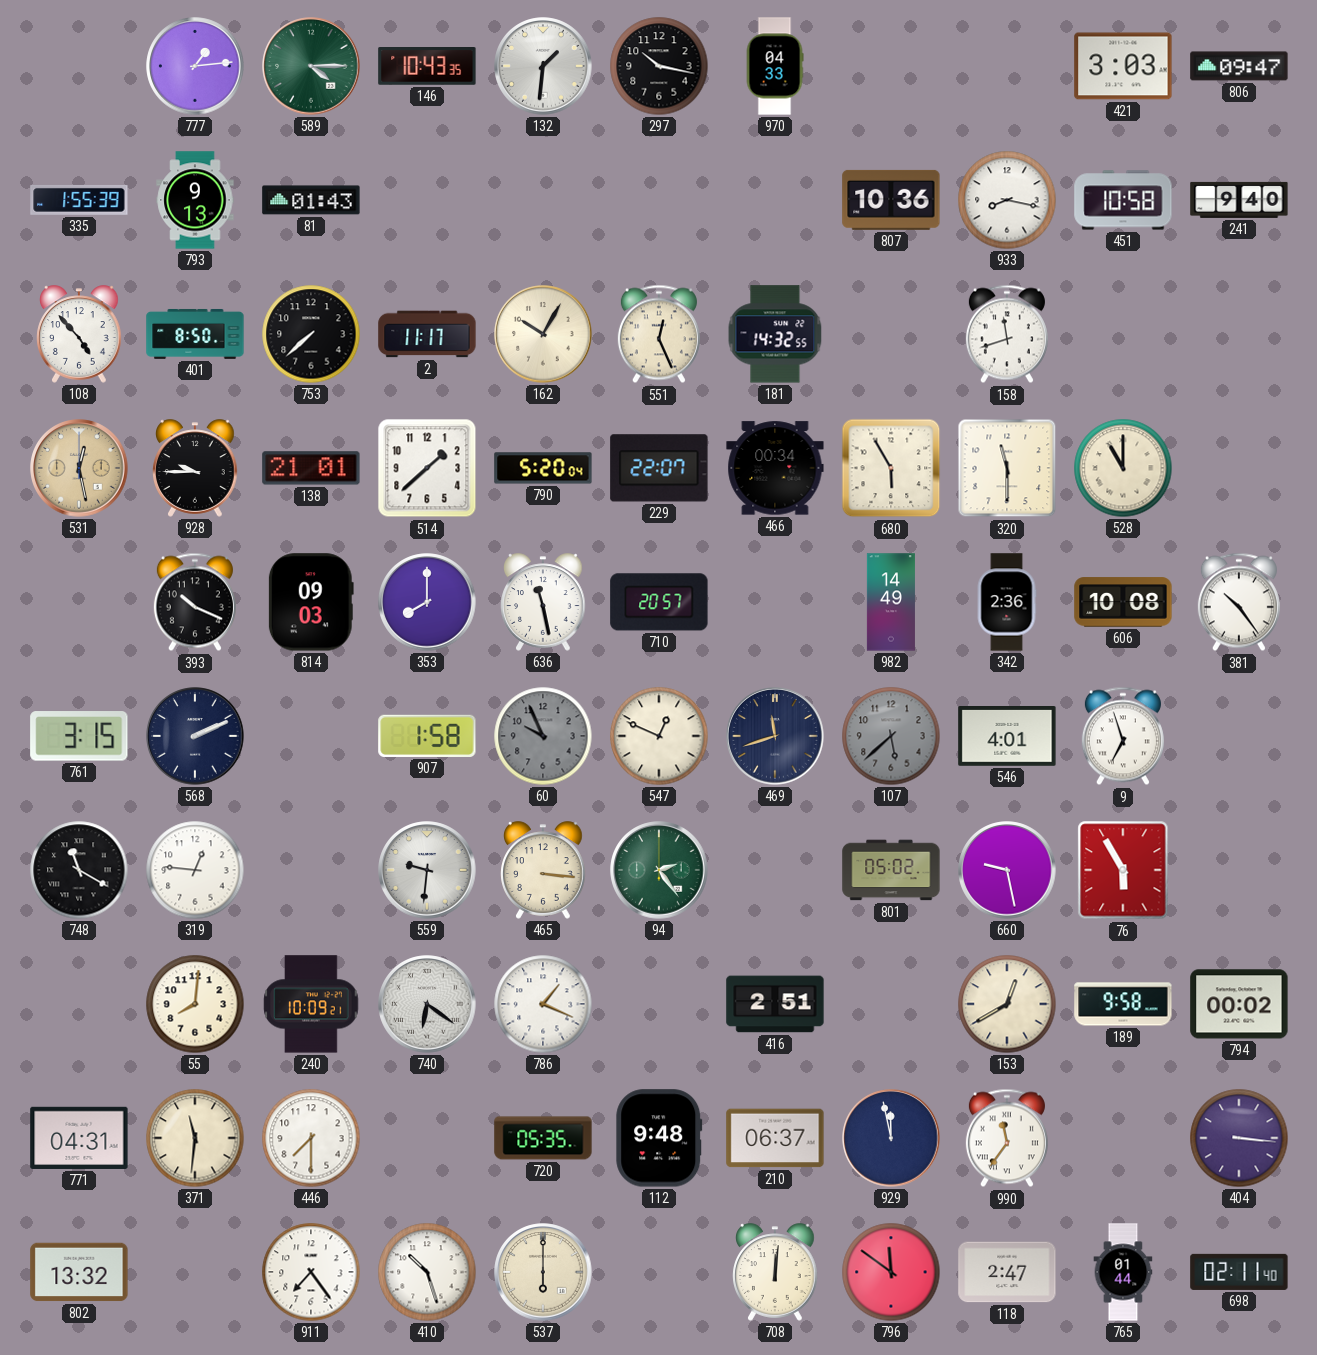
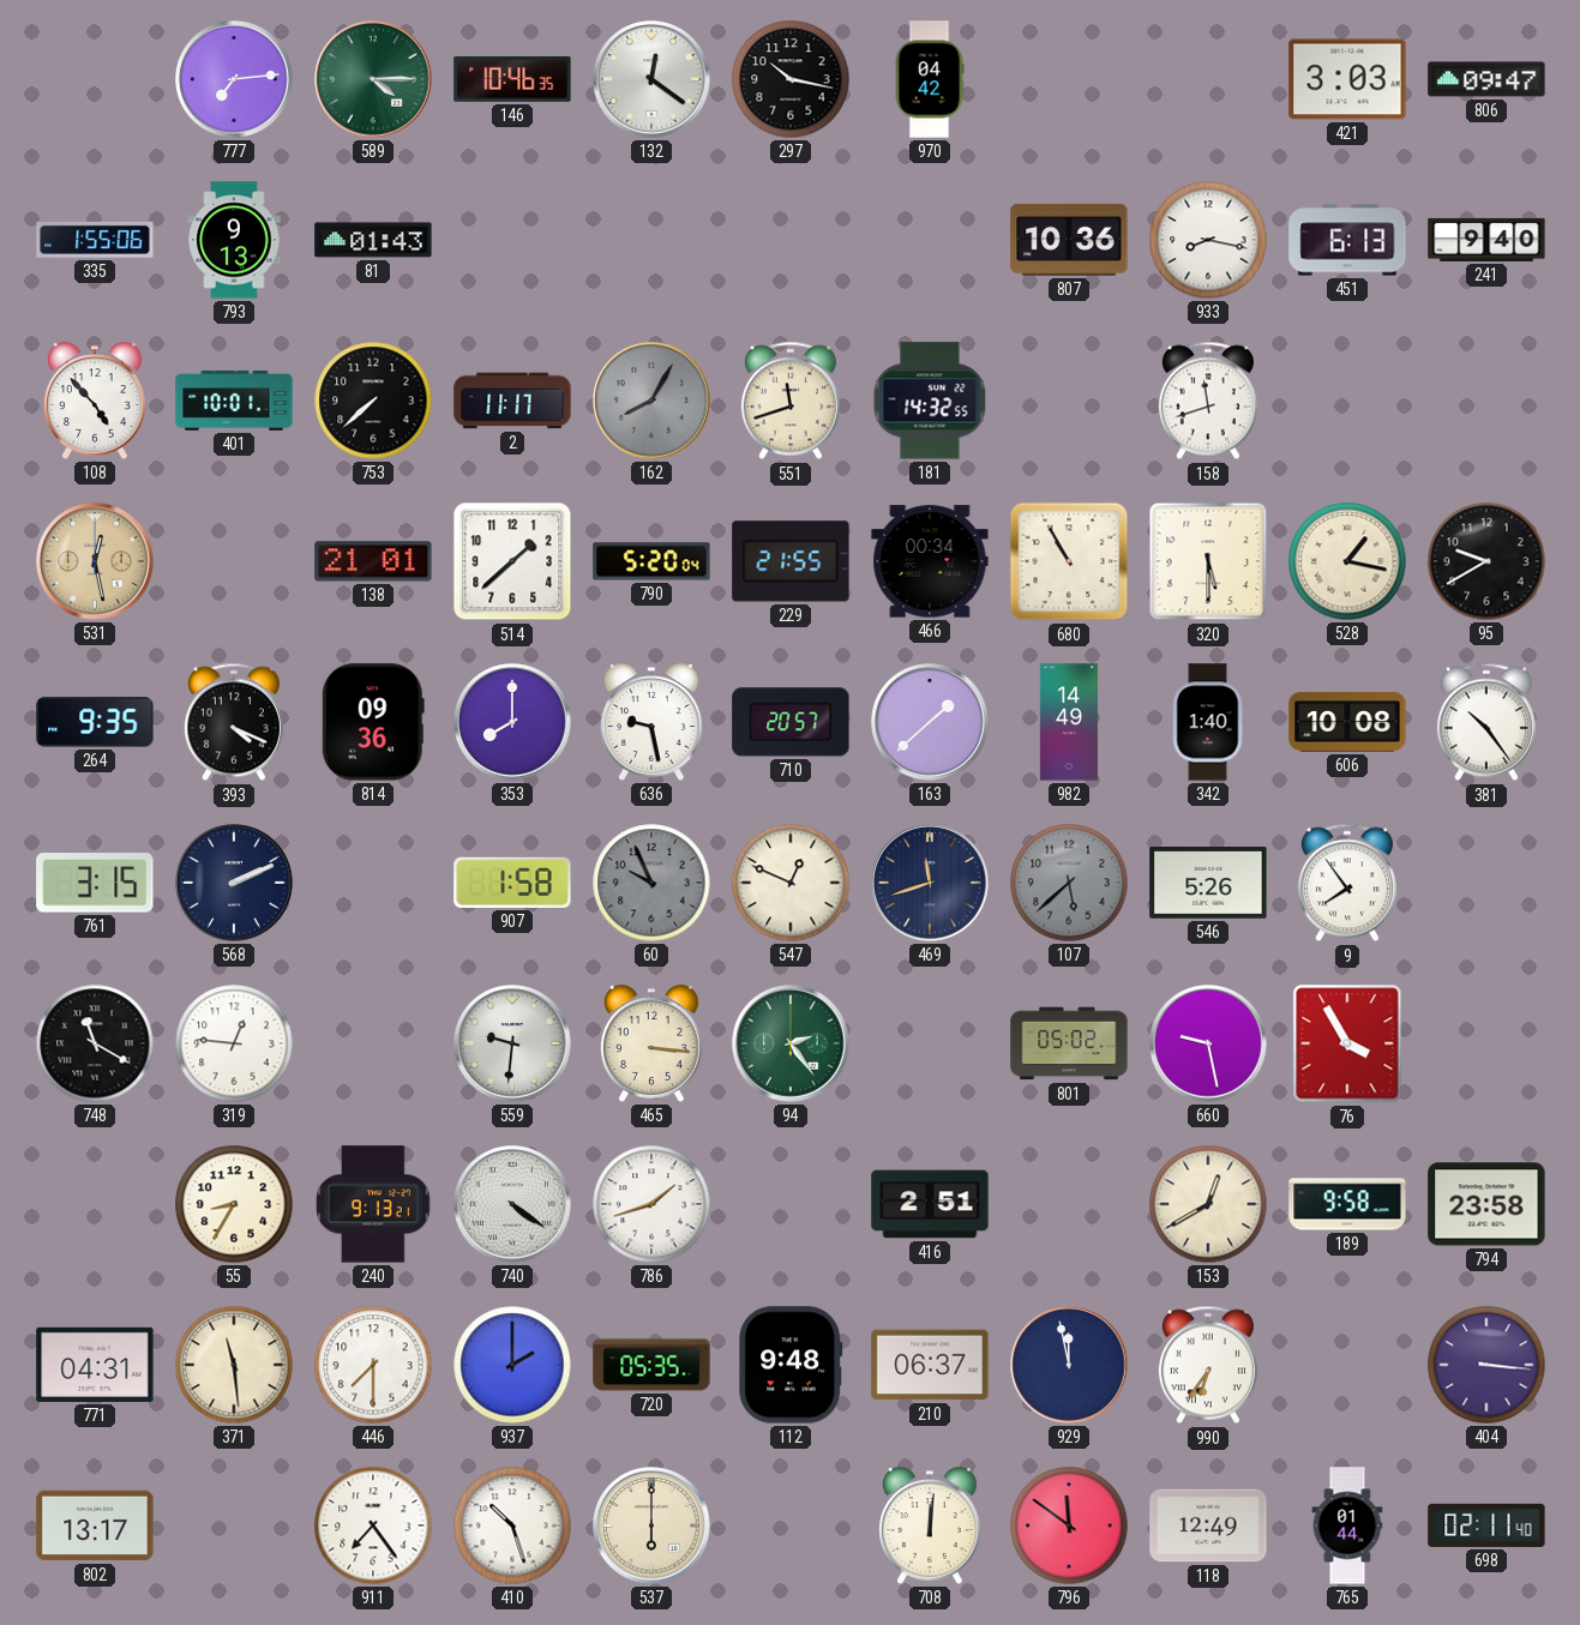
777: 1:14 -> 7:14 (234, 79)
146: 10:43 -> 10:46 (512, 80)
132: 1:31 -> 12:21 (651, 79)
970: 04:33 -> 04:42 (930, 79)
335: 1:55:39 -> 1:55:06 (95, 240)
451: 10:58 -> 6:13 (1347, 240)
401: 8:50 -> 10:01 (234, 401)
162: 10:05 -> 8:05 (651, 401)
162 dial: cream -> grey (651, 401)
551: 12:26 -> 11:42 (791, 401)
928: 9:45 -> none (195, 468)
229: 22:07 -> 21:55 (791, 561)
680: 5:55 -> 10:55 (1069, 561)
320: 11:30 -> 5:30 (1208, 561)
528: 11:00 -> 1:17 (1347, 561)
95: none -> 9:40 (1486, 561)
264: none -> 9:35 (95, 722)
393: 10:19 -> 4:19 (234, 722)
814: 09:03 -> 09:36 (373, 722)
636: 11:28 -> 9:28 (651, 722)
163: none -> 1:38 (930, 722)
342: 2:36 -> 1:40 (1208, 722)
546: 4:01 -> 5:26 (1208, 884)
9: 6:57 -> 7:54 (1347, 883)
76: 5:55 -> 3:55 (1347, 1043)
55: 8:01 -> 8:35 (234, 1204)
240: 10:09 -> 9:13 (373, 1204)
740: 6:21 -> 4:21 (512, 1204)
786: 1:19 -> 1:42 (651, 1204)
794: 00:02 -> 23:58 (1486, 1204)
371: 11:31 -> 11:29 (234, 1365)
937: none -> 2:00 (512, 1365)
990: 11:36 -> 6:36 (1208, 1365)
802: 13:32 -> 13:17 (95, 1525)
118: 2:47 -> 12:49 (1208, 1525)
